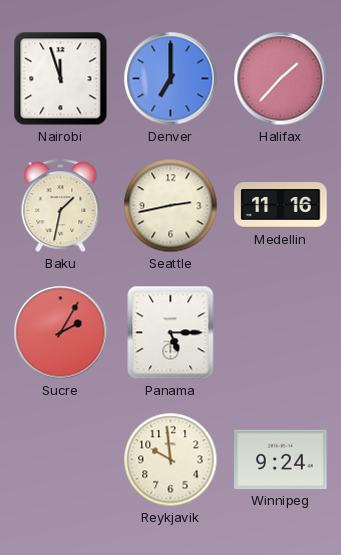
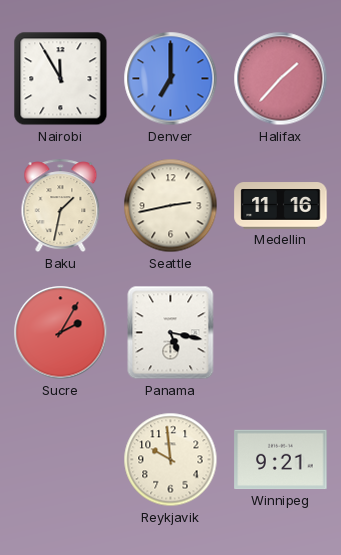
Nairobi: 11:57 -> 11:55 (61, 79)
Panama: 5:15 -> 5:17 (171, 333)
Winnipeg: 9:24 -> 9:21 (281, 460)
